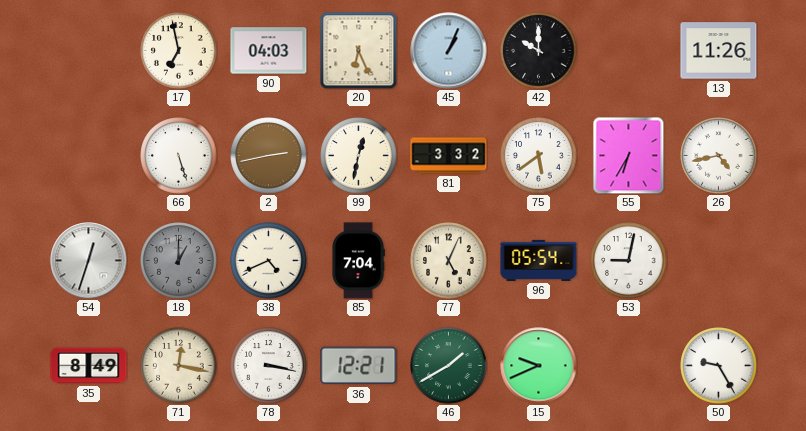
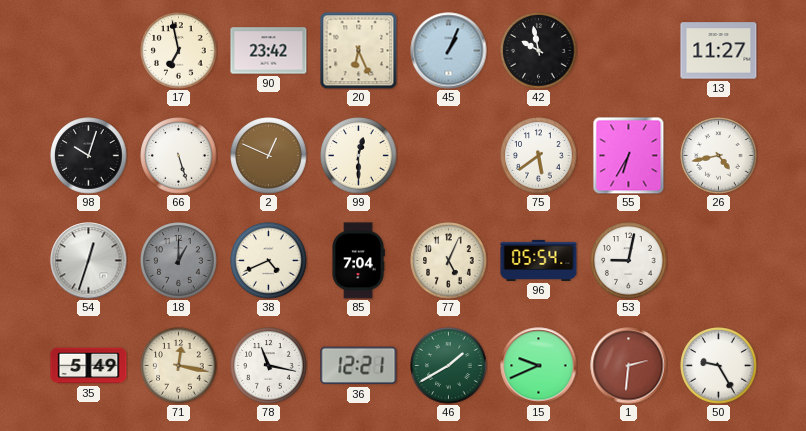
90: 04:03 -> 23:42 (269, 51)
42: 10:00 -> 9:58 (539, 51)
13: 11:26 -> 11:27 (719, 51)
98: none -> 10:03 (89, 156)
2: 2:43 -> 12:49 (269, 156)
99: 12:32 -> 12:30 (359, 156)
81: 3:32 -> none (449, 156)
35: 8:49 -> 5:49 (89, 366)
78: 3:17 -> 11:17 (269, 366)
1: none -> 2:31 (629, 366)
